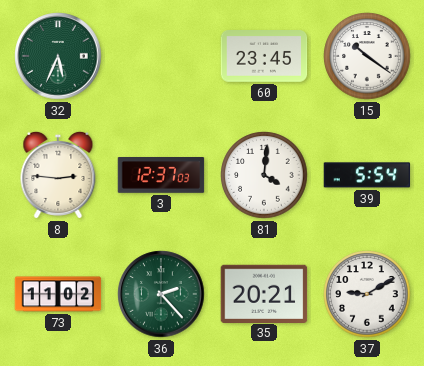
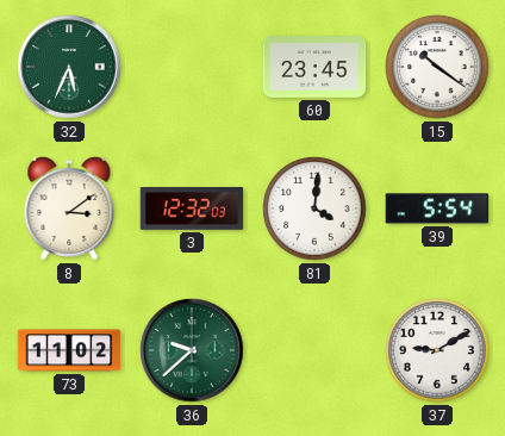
8: 2:46 -> 3:09 (69, 208)
3: 12:37 -> 12:32 (192, 208)
36: 2:23 -> 9:38 (192, 350)
35: 20:21 -> none (264, 293)
